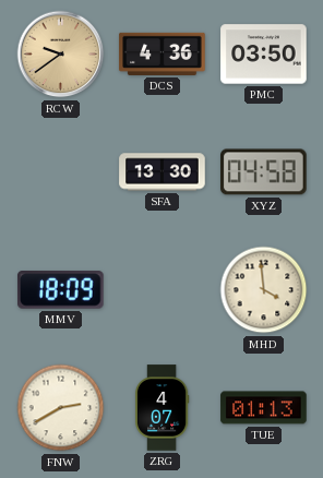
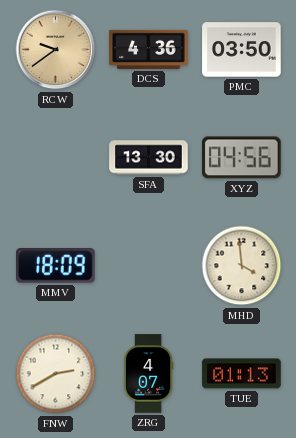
XYZ: 04:58 -> 04:56 (242, 158)
